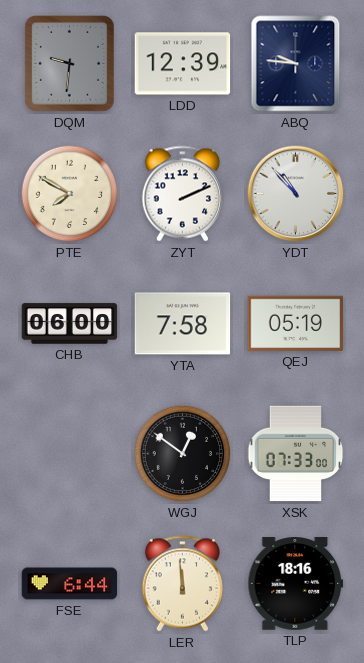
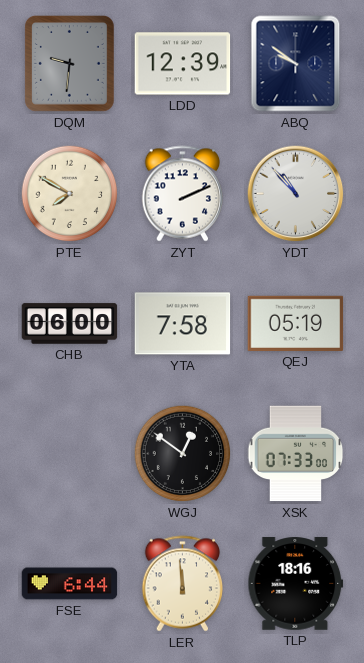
ABQ: 9:46 -> 9:51 (296, 64)
